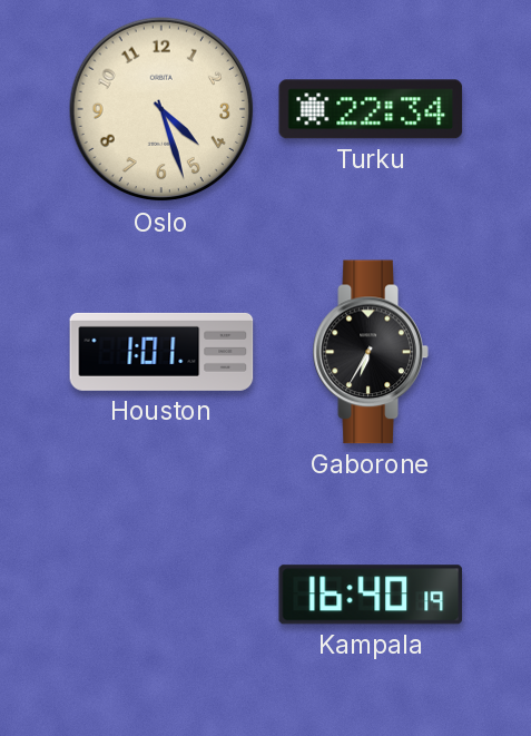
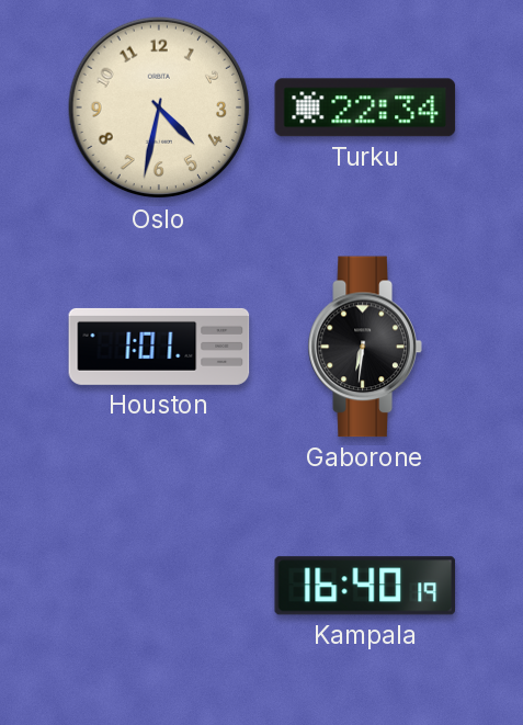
Oslo: 4:27 -> 4:32 (159, 107)
Gaborone: 6:35 -> 6:31 (365, 347)
